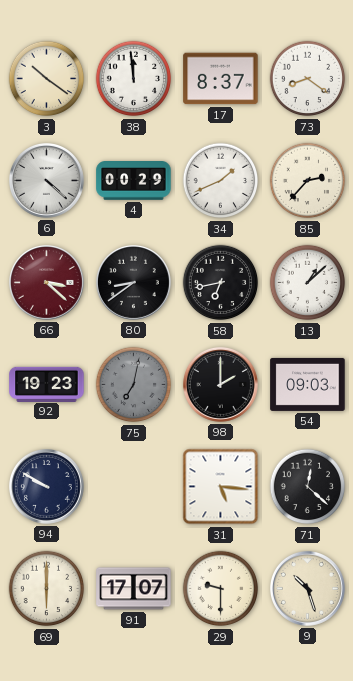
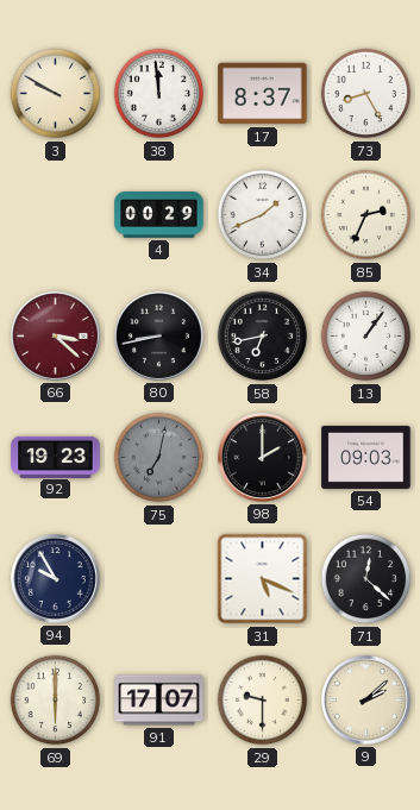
3: 10:21 -> 9:50 (56, 94)
73: 8:21 -> 8:25 (366, 94)
6: 4:22 -> none (46, 180)
85: 2:37 -> 2:34 (366, 215)
80: 8:39 -> 8:43 (158, 335)
13: 1:08 -> 1:06 (366, 337)
94: 9:50 -> 9:55 (55, 578)
31: 5:16 -> 5:19 (263, 579)
9: 10:27 -> 2:08 (365, 699)
